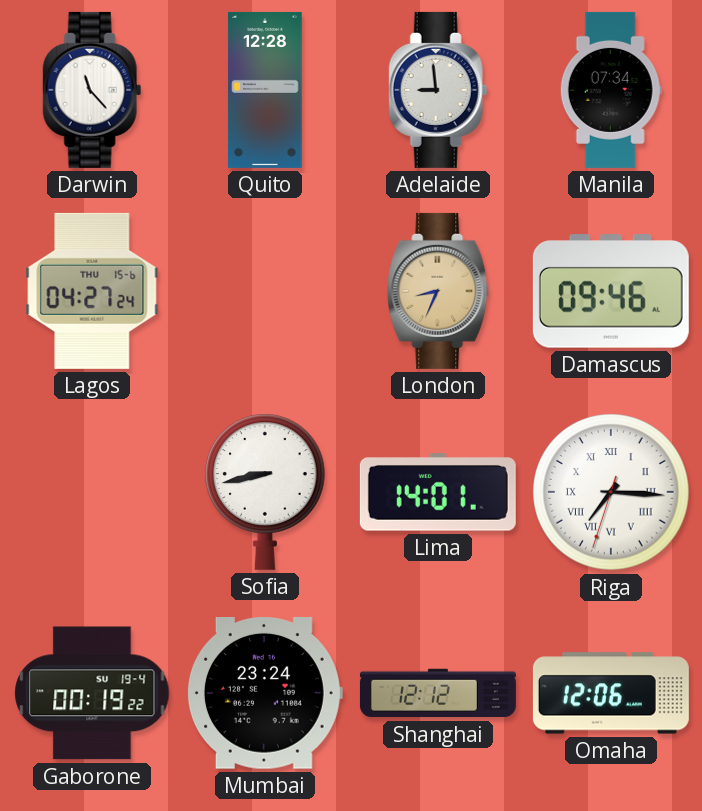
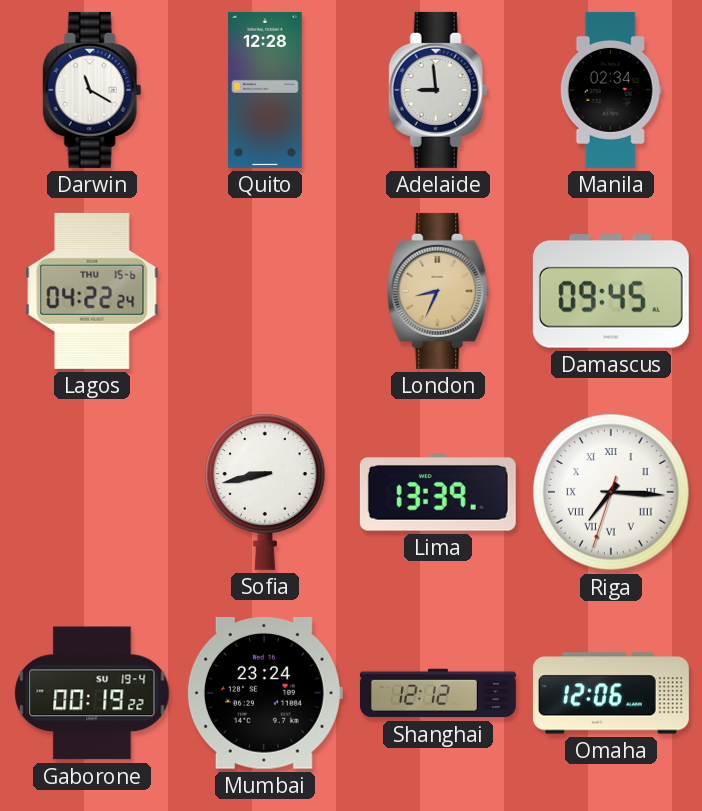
Darwin: 11:23 -> 11:20 (92, 90)
Manila: 07:34 -> 02:34 (611, 90)
Lagos: 04:27 -> 04:22 (92, 291)
Damascus: 09:46 -> 09:45 (611, 292)
Lima: 14:01 -> 13:39 (438, 492)
